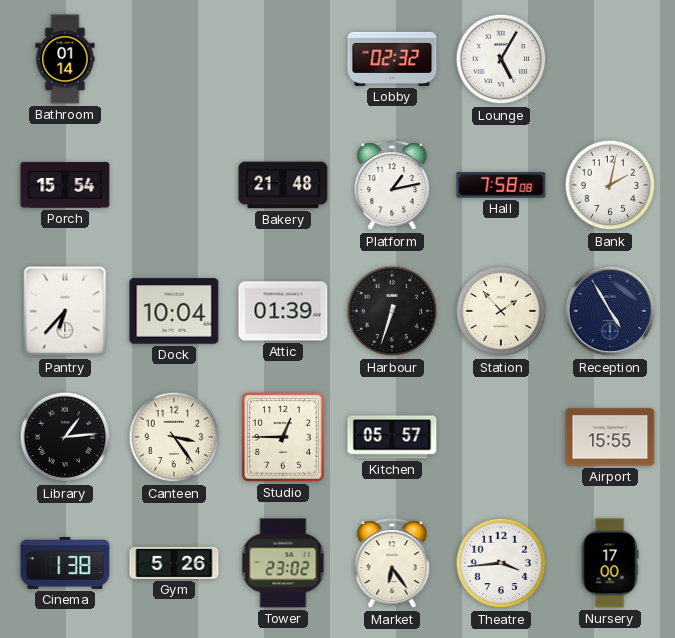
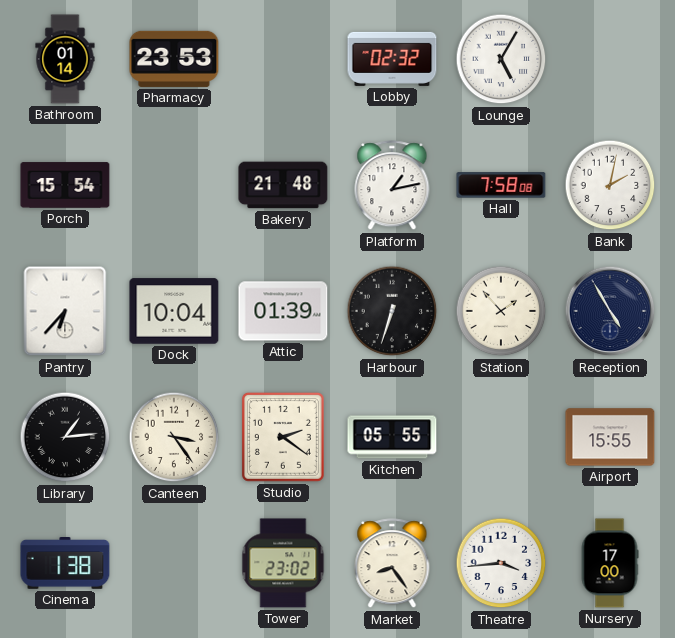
Pharmacy: none -> 23:53 (174, 59)
Studio: 12:45 -> 2:21 (283, 437)
Kitchen: 05:57 -> 05:55 (392, 437)
Gym: 5:26 -> none (174, 563)
Market: 6:24 -> 8:24 (392, 564)
